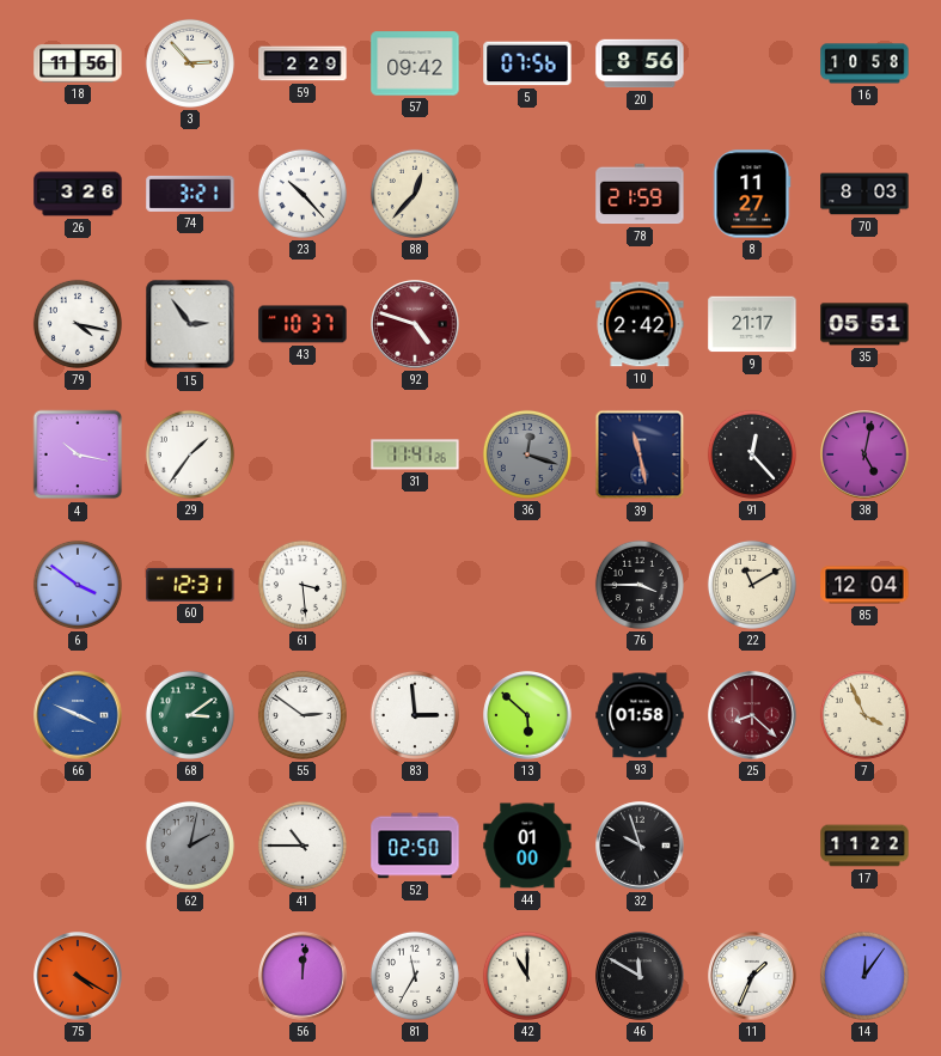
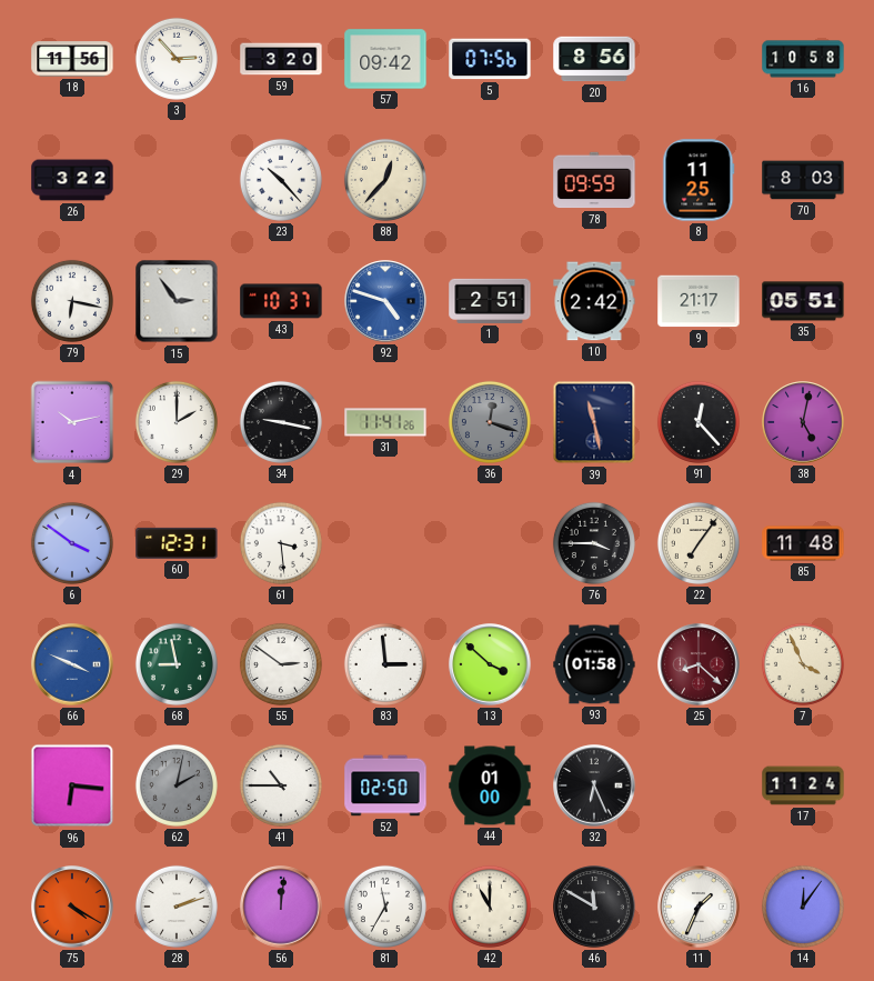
59: 2:29 -> 3:20 (281, 59)
26: 3:26 -> 3:22 (72, 180)
74: 3:21 -> none (190, 194)
78: 21:59 -> 09:59 (594, 180)
8: 11:27 -> 11:25 (699, 180)
79: 4:17 -> 6:17 (72, 301)
92 dial: burgundy -> blue (385, 301)
1: none -> 2:51 (490, 301)
4: 10:17 -> 10:13 (72, 422)
29: 1:36 -> 2:00 (177, 422)
34: none -> 9:17 (281, 422)
22: 11:10 -> 7:06 (699, 543)
85: 12:04 -> 11:48 (803, 543)
68: 3:09 -> 8:58 (177, 664)
13: 5:52 -> 3:52 (490, 664)
96: none -> 6:16 (72, 785)
32: 9:57 -> 6:26 (594, 785)
17: 11:22 -> 11:24 (803, 785)
28: none -> 2:12 (177, 907)
